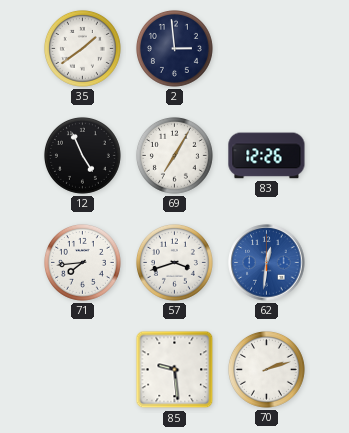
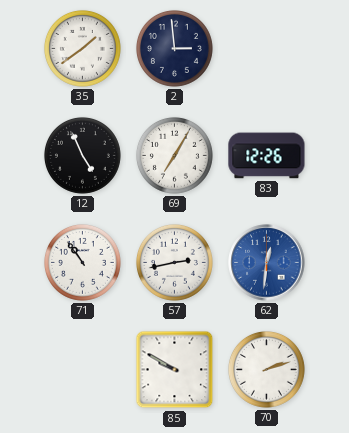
71: 7:44 -> 10:54 (82, 262)
57: 3:42 -> 2:43 (174, 262)
85: 9:29 -> 9:50 (175, 370)
